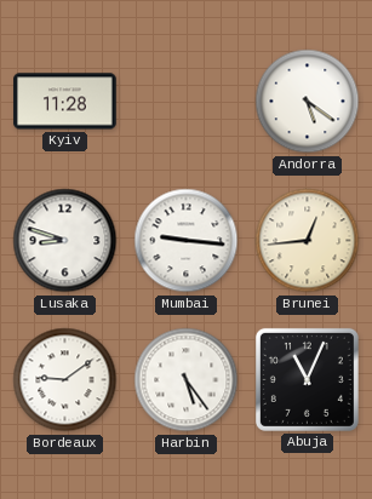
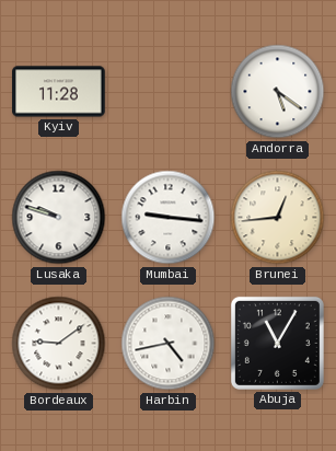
Lusaka: 8:48 -> 9:48 (59, 218)
Harbin: 5:24 -> 4:43 (169, 344)
Abuja: 11:04 -> 11:05 (277, 343)
